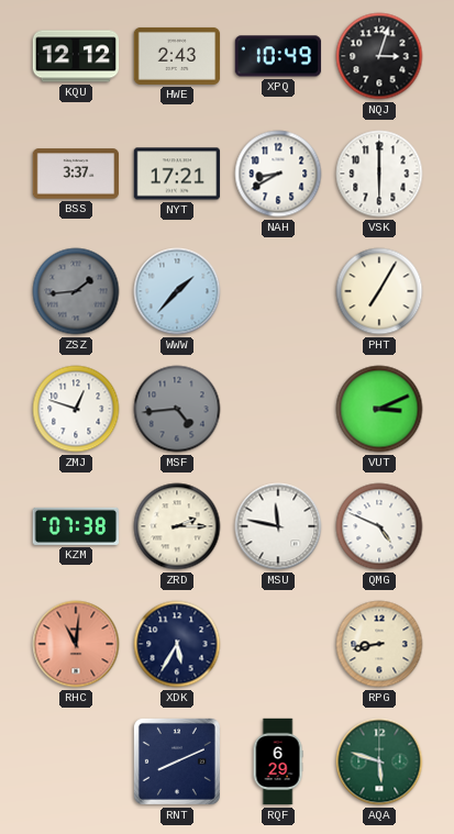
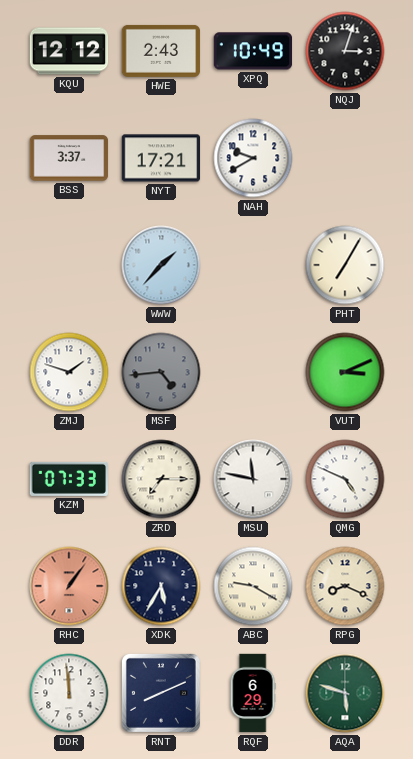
NAH: 8:40 -> 9:40 (253, 158)
VSK: 6:00 -> none (379, 174)
ZSZ: 1:44 -> none (76, 291)
ZMJ: 12:48 -> 1:48 (69, 372)
KZM: 07:38 -> 07:33 (69, 479)
ZRD: 2:15 -> 7:15 (161, 479)
RHC: 11:01 -> 1:06 (69, 586)
ABC: none -> 9:20 (253, 586)
RPG: 8:43 -> 8:19 (345, 586)
DDR: none -> 11:59 (69, 693)
